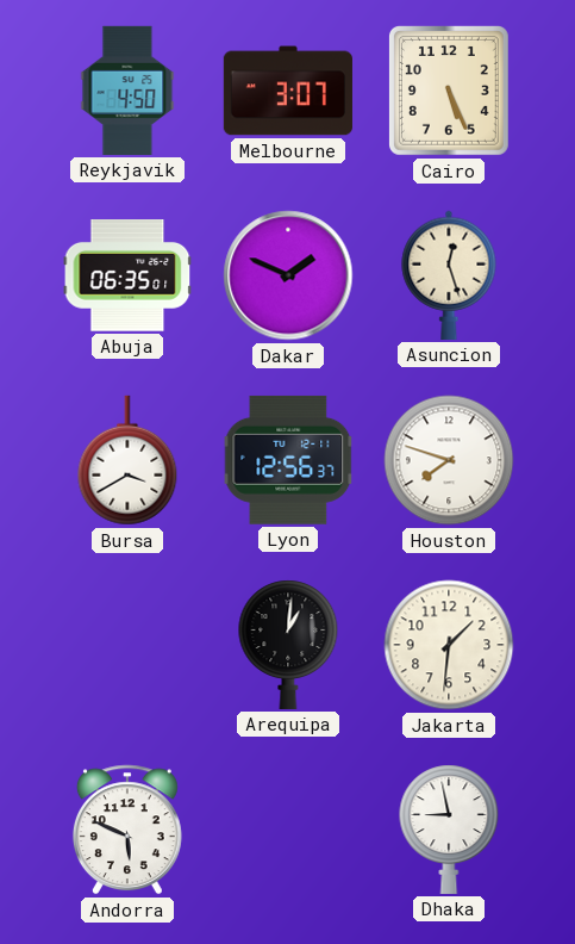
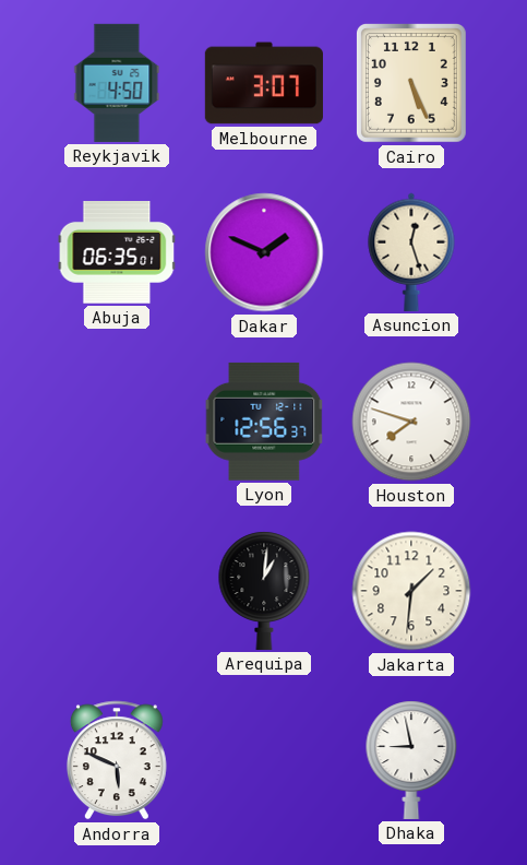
Bursa: 3:40 -> none (127, 460)
